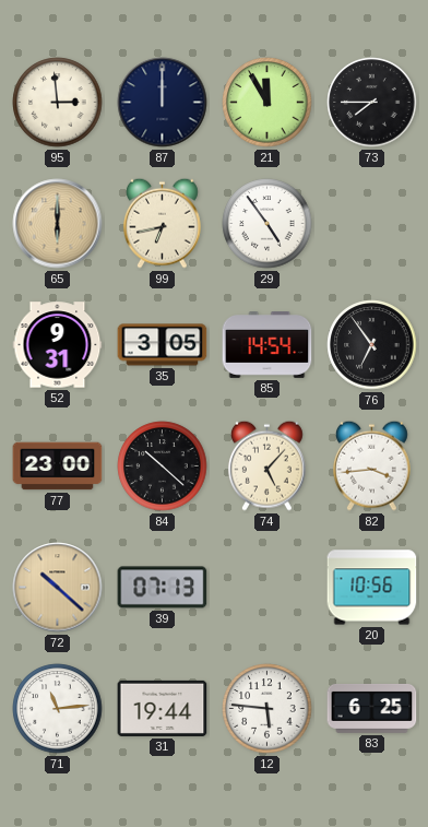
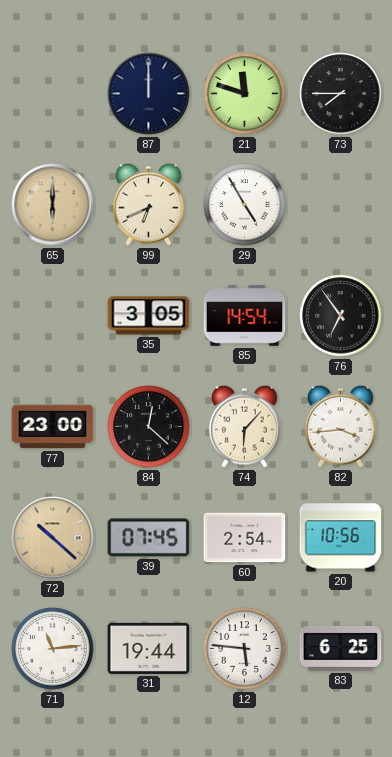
95: 2:59 -> none (58, 103)
21: 11:55 -> 11:48 (245, 94)
99: 6:43 -> 6:41 (148, 204)
29: 4:54 -> 4:55 (245, 205)
52: 9:31 -> none (58, 345)
84: 10:22 -> 12:22 (149, 427)
74: 5:07 -> 6:07 (244, 426)
39: 07:13 -> 07:45 (149, 538)
60: none -> 2:54 (245, 538)
